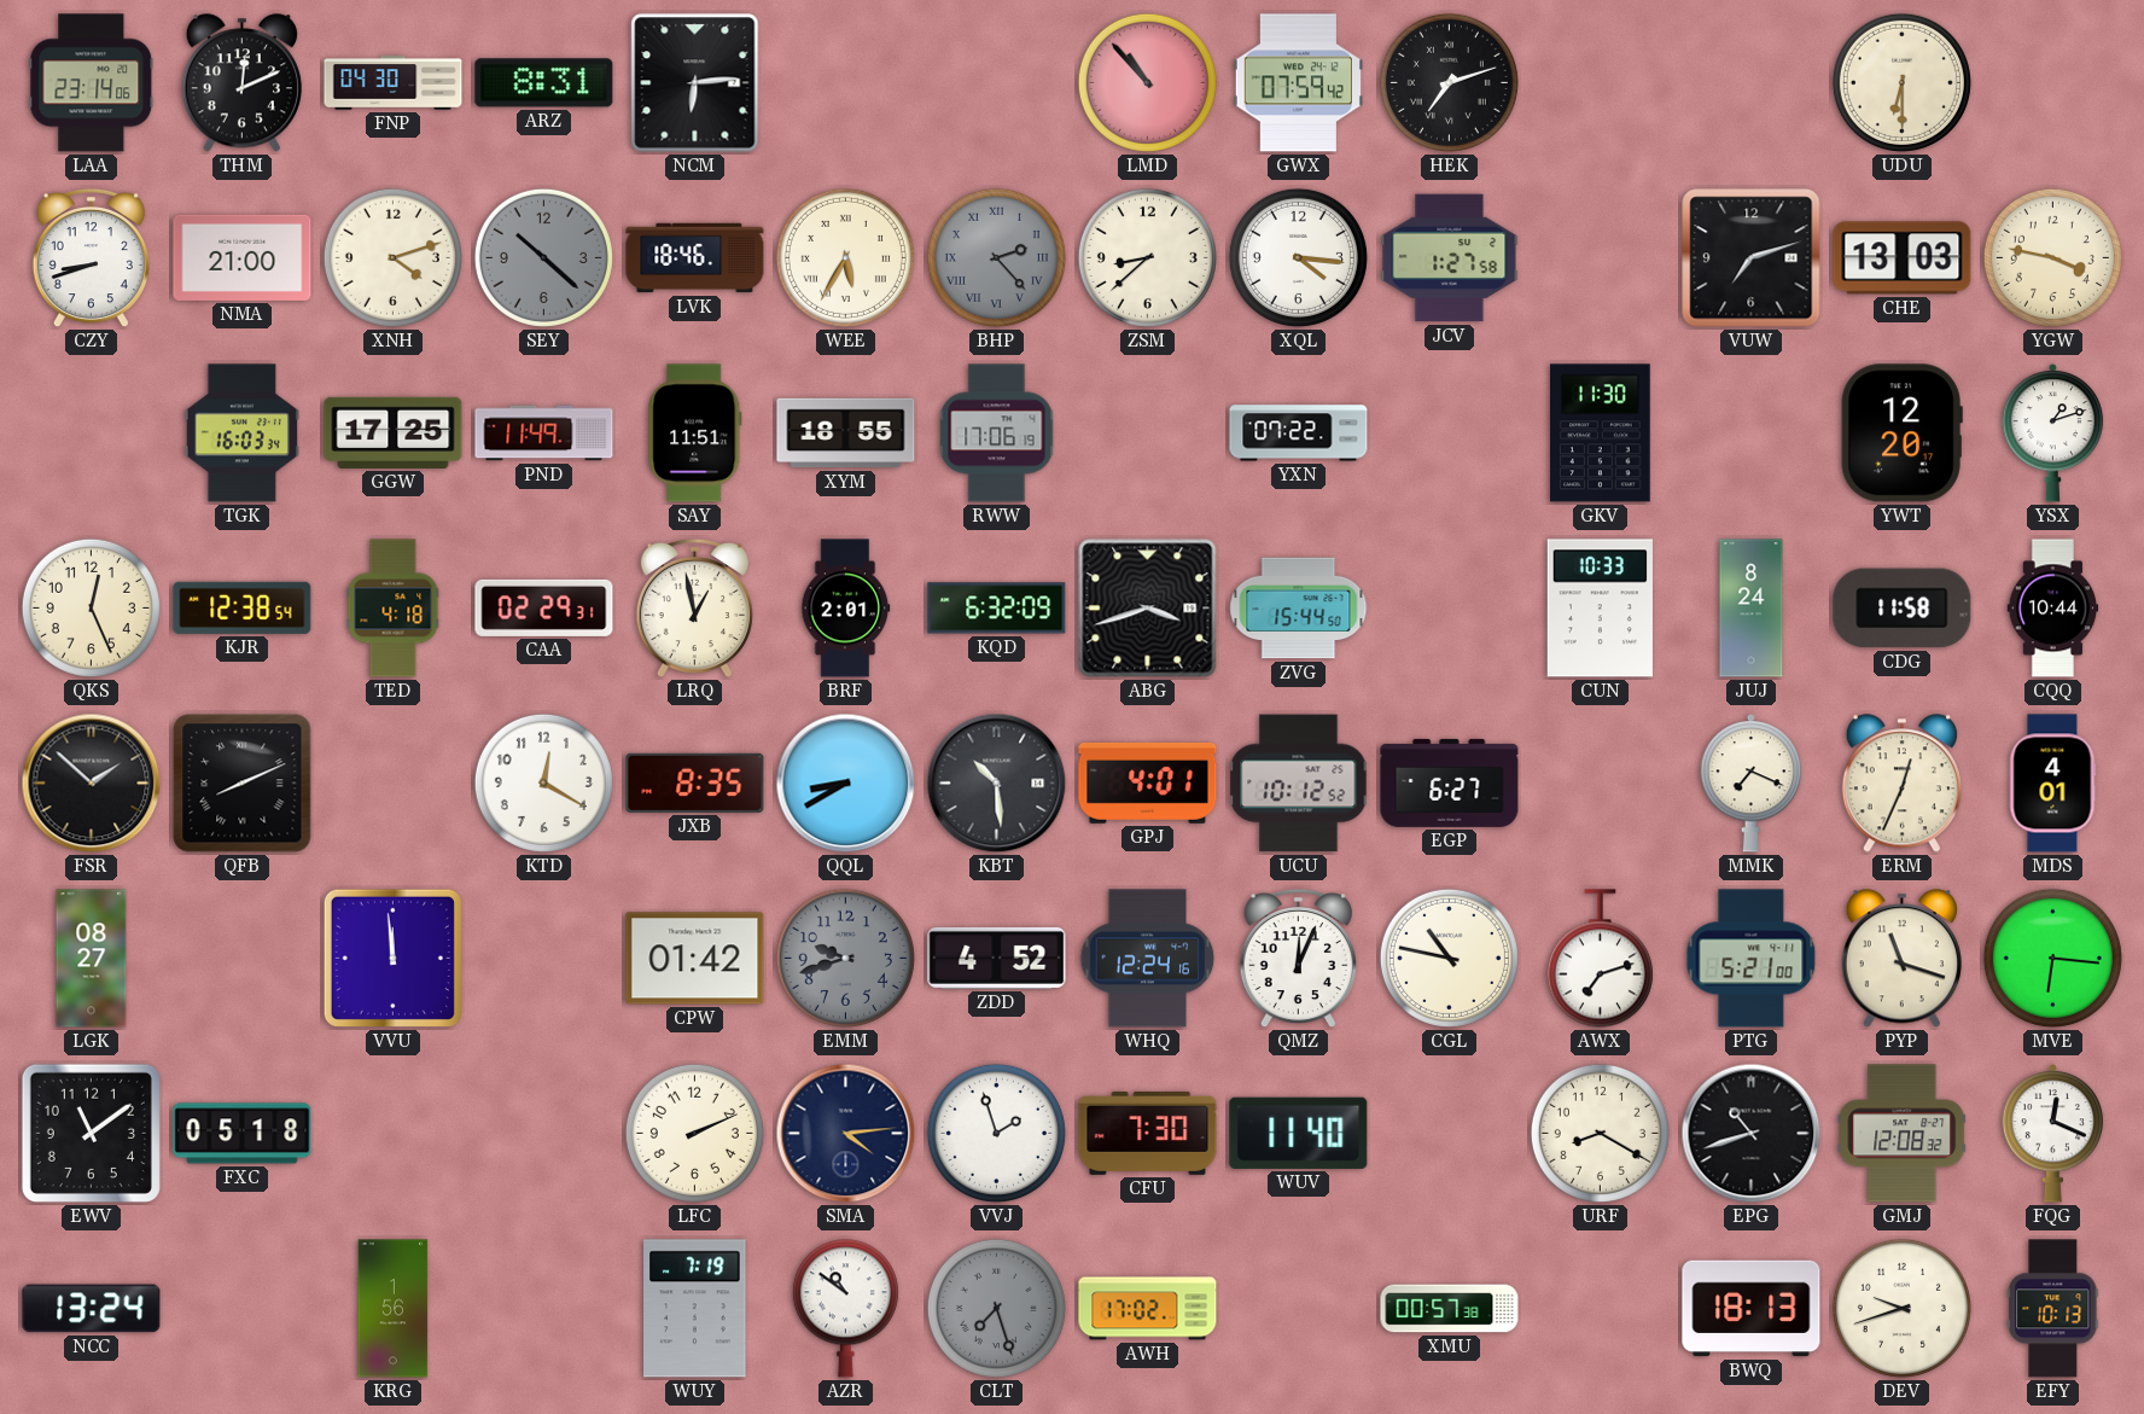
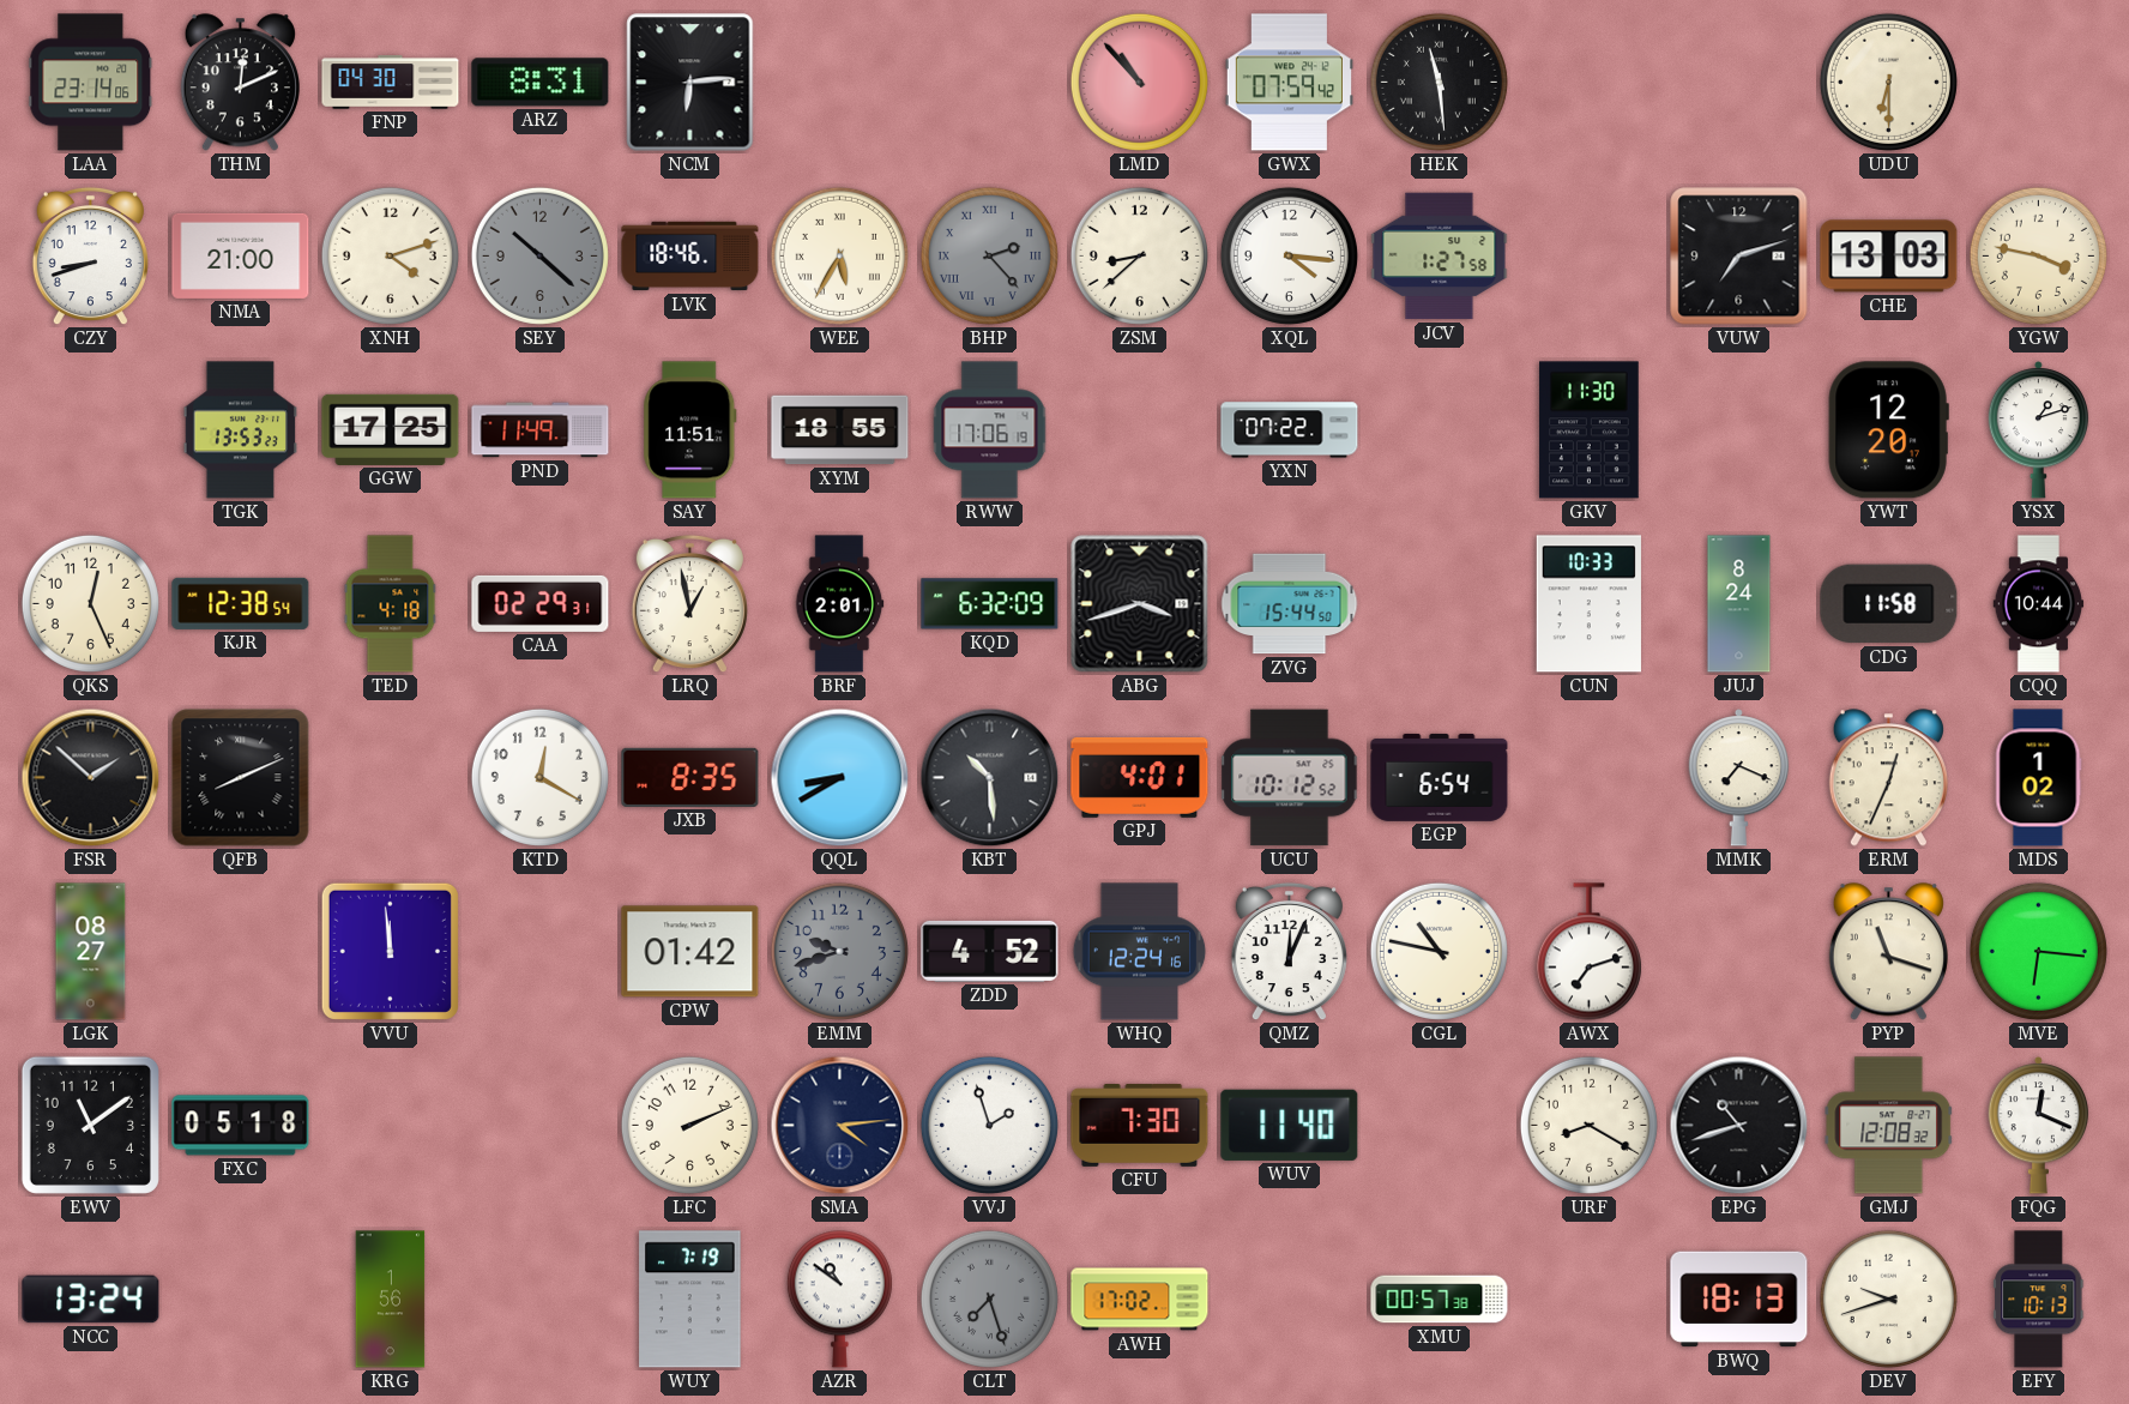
HEK: 7:12 -> 11:29 (1439, 82)
TGK: 16:03 -> 13:53 (240, 430)
EGP: 6:27 -> 6:54 (1440, 777)
MDS: 4:01 -> 1:02 (2038, 778)
PTG: 5:21 -> none (1752, 959)
